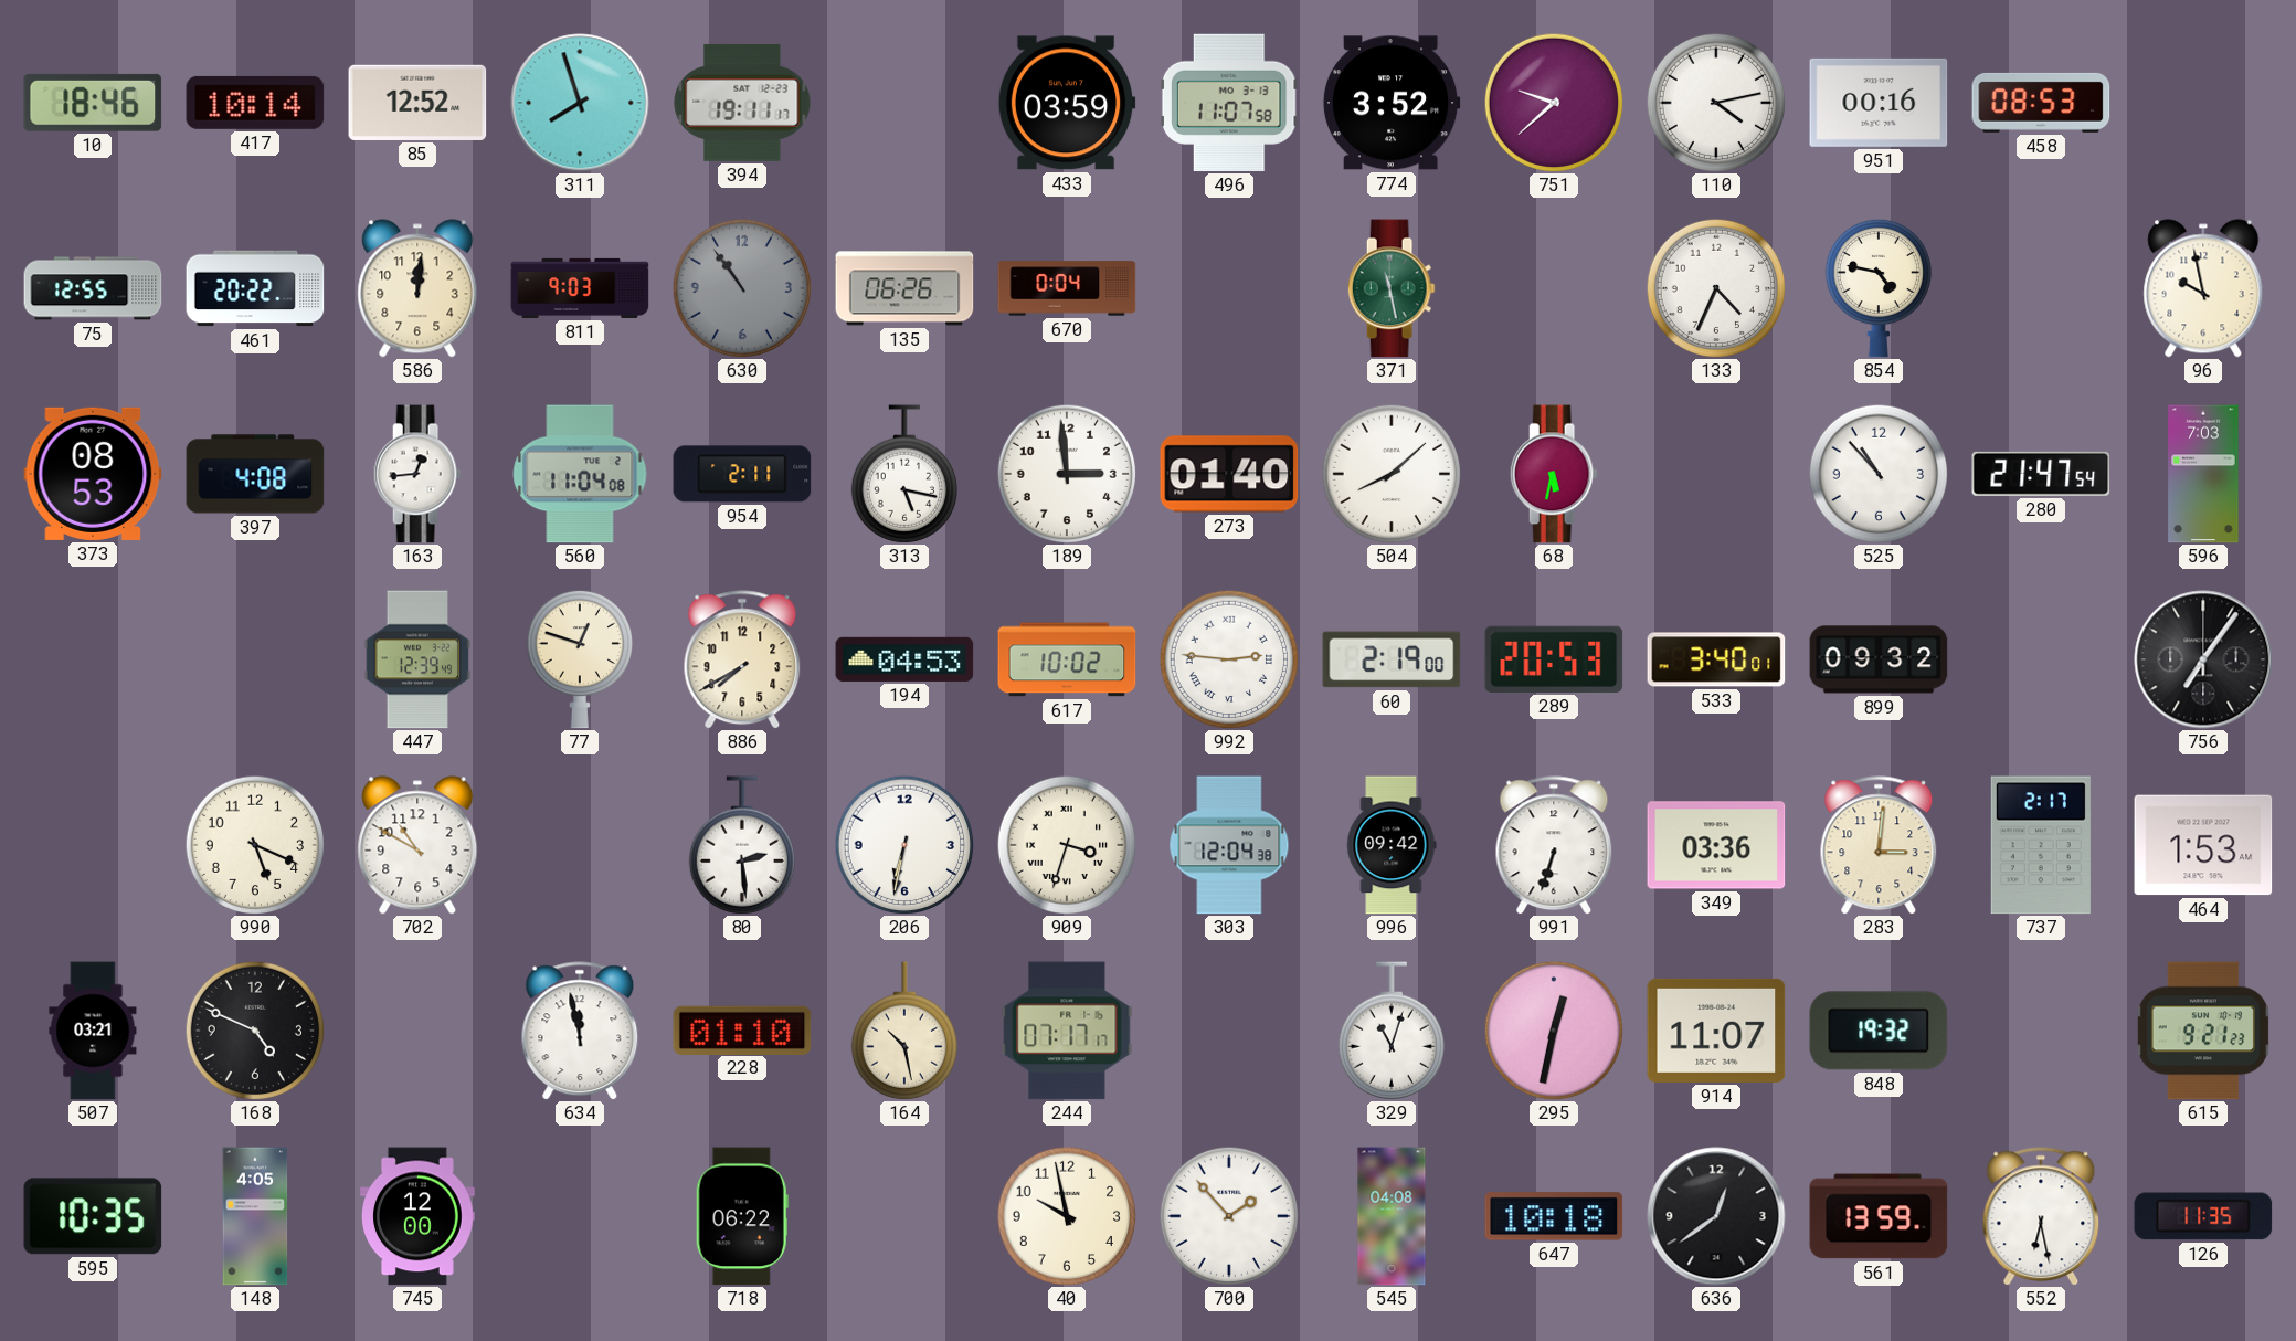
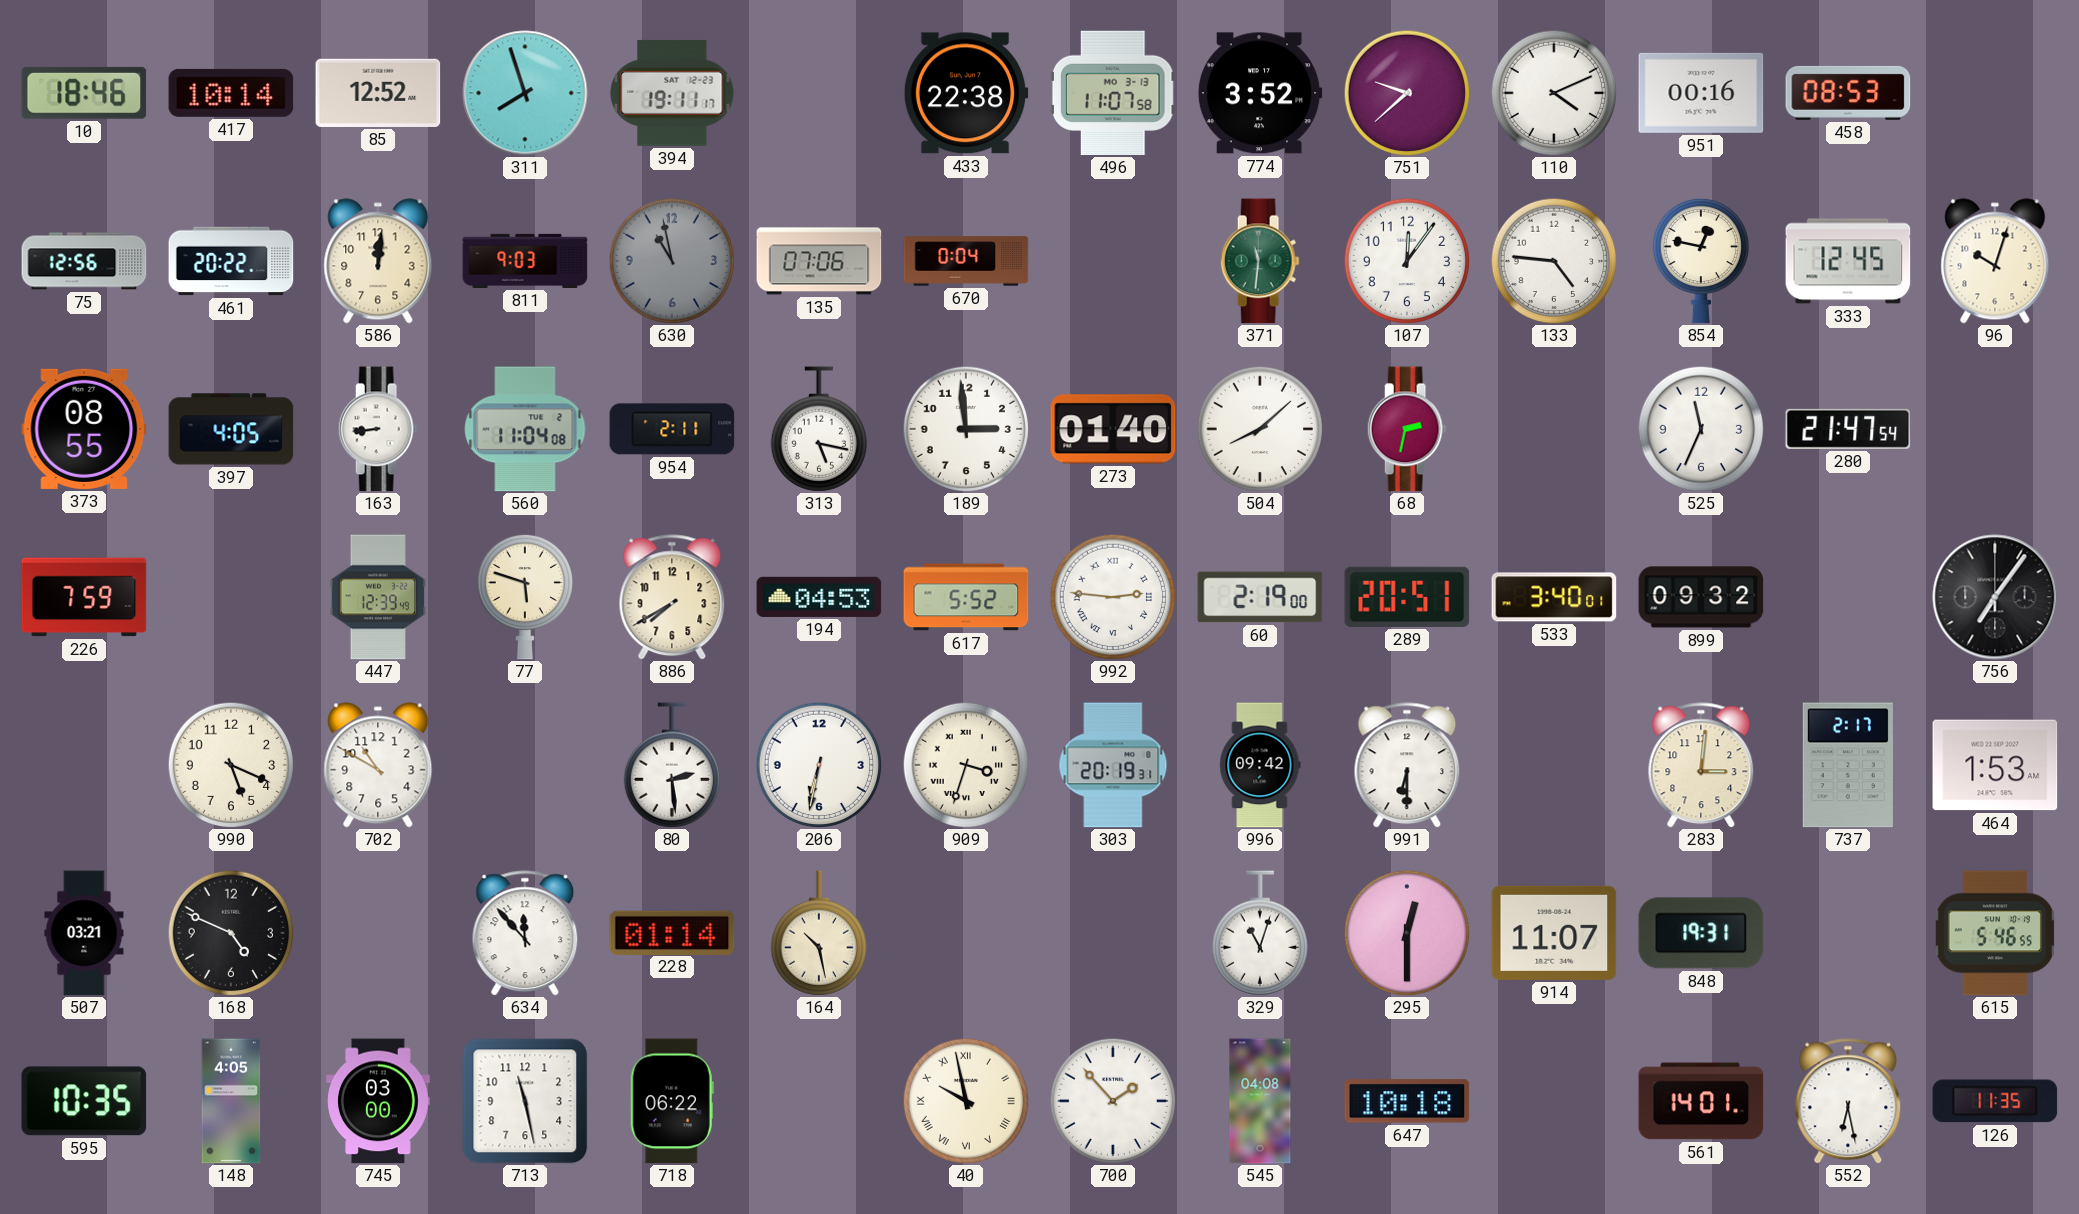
433: 03:59 -> 22:38 (966, 93)
110: 4:13 -> 4:11 (1554, 93)
75: 12:55 -> 12:56 (84, 261)
630: 10:54 -> 10:58 (672, 261)
135: 06:26 -> 07:06 (819, 261)
371: 11:28 -> 11:31 (1260, 261)
107: none -> 12:06 (1407, 261)
133: 4:34 -> 4:46 (1554, 261)
854: 4:47 -> 12:47 (1700, 261)
333: none -> 12:45 (1848, 261)
96: 9:58 -> 10:03 (1995, 261)
373: 08:53 -> 08:55 (84, 429)
397: 4:08 -> 4:05 (231, 429)
163: 12:44 -> 8:44 (378, 429)
68: 5:32 -> 2:32 (1407, 429)
525: 10:53 -> 11:34 (1701, 429)
596: 7:03 -> none (2203, 474)
226: none -> 7:59 (84, 597)
77: 12:48 -> 5:48 (524, 597)
617: 10:02 -> 5:52 (966, 597)
289: 20:53 -> 20:51 (1407, 597)
303: 12:04 -> 20:19 (1113, 765)
991: 6:33 -> 6:30 (1407, 765)
349: 03:36 -> none (1716, 845)
634: 11:58 -> 11:53 (525, 933)
228: 01:10 -> 01:14 (672, 932)
244: 07:17 -> none (1067, 1031)
295: 12:32 -> 12:30 (1407, 933)
848: 19:32 -> 19:31 (1701, 933)
615: 9:21 -> 5:46 (1995, 933)
745: 12:00 -> 03:00 (378, 1101)
713: none -> 11:28 (525, 1101)
40 numerals: Arabic -> Roman (966, 1101)
636: 12:39 -> none (1716, 1216)
561: 13:59 -> 14:01 (1701, 1101)
